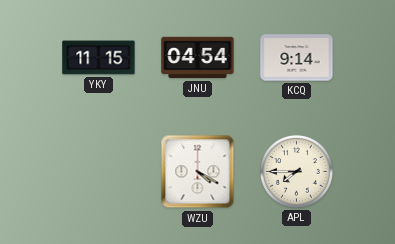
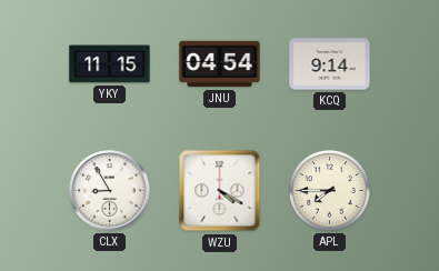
CLX: none -> 8:55 (110, 191)
